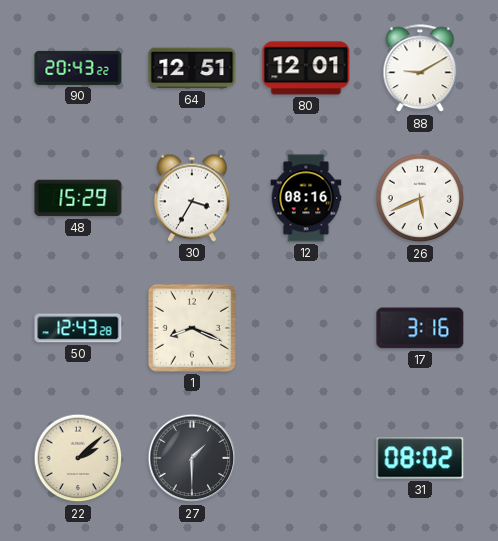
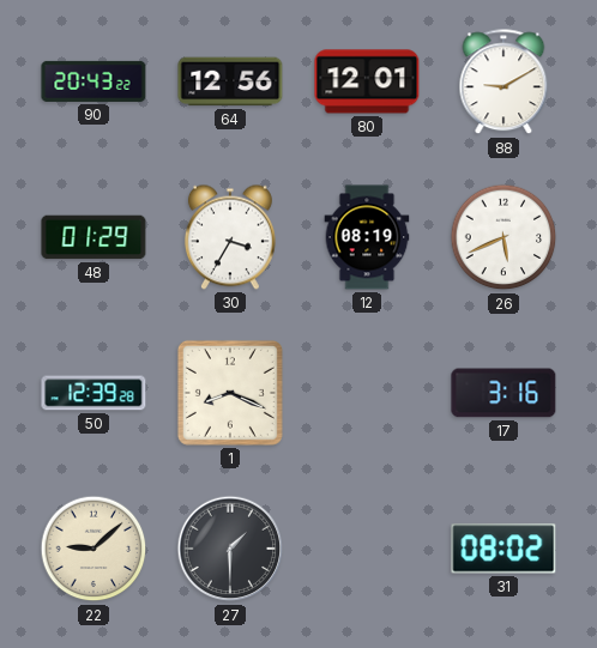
64: 12:51 -> 12:56 (230, 81)
48: 15:29 -> 01:29 (94, 237)
12: 08:16 -> 08:19 (367, 237)
50: 12:43 -> 12:39 (94, 393)
22: 2:08 -> 9:08 (94, 549)
